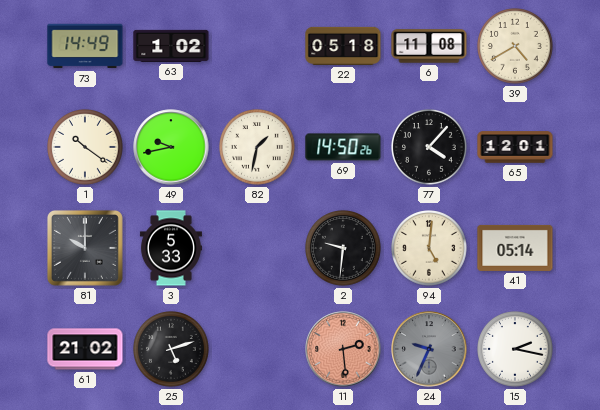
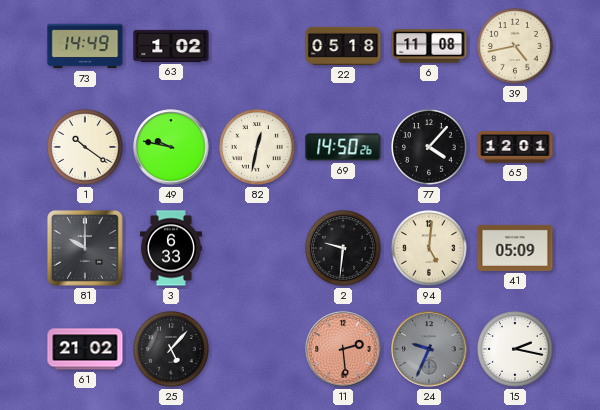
39: 4:40 -> 4:43 (516, 47)
49: 9:43 -> 9:47 (171, 147)
82: 1:32 -> 12:32 (258, 148)
3: 5:33 -> 6:33 (171, 248)
41: 05:14 -> 05:09 (515, 248)
25: 5:12 -> 5:07 (172, 350)
